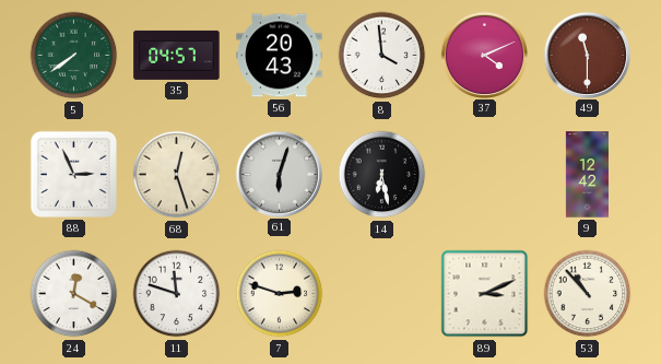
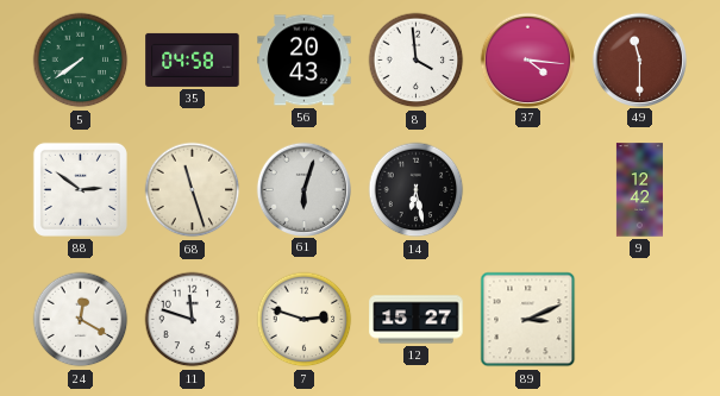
35: 04:57 -> 04:58 (193, 59)
37: 4:11 -> 4:16 (527, 59)
88: 2:56 -> 2:51 (80, 189)
68: 12:27 -> 11:27 (193, 190)
12: none -> 15:27 (417, 320)
53: 10:53 -> none (588, 294)
